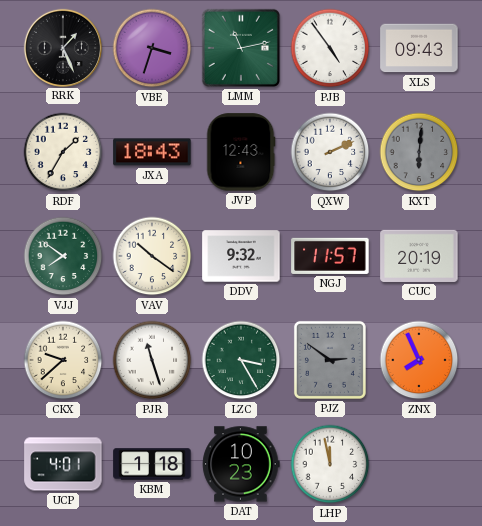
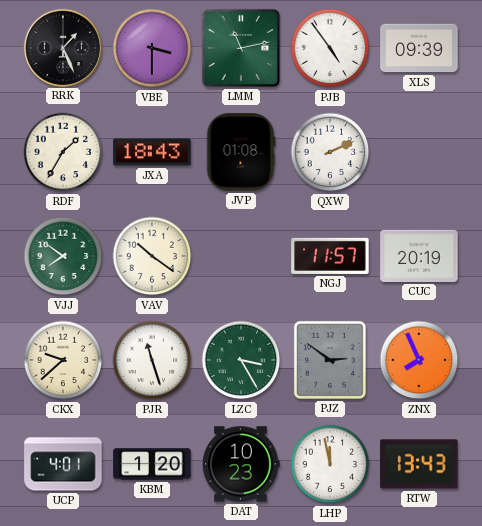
VBE: 3:33 -> 3:30 (152, 48)
XLS: 09:43 -> 09:39 (419, 48)
JVP: 12:43 -> 01:08 (241, 152)
KXT: 6:01 -> none (419, 152)
DDV: 9:32 -> none (241, 256)
KBM: 1:18 -> 1:20 (152, 464)
RTW: none -> 13:43 (419, 464)
